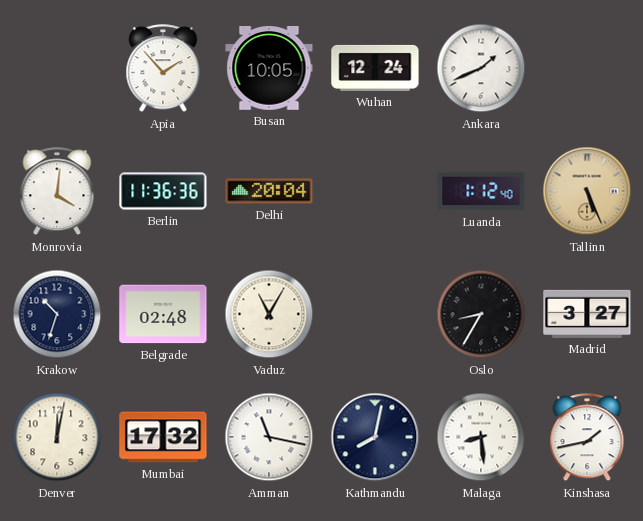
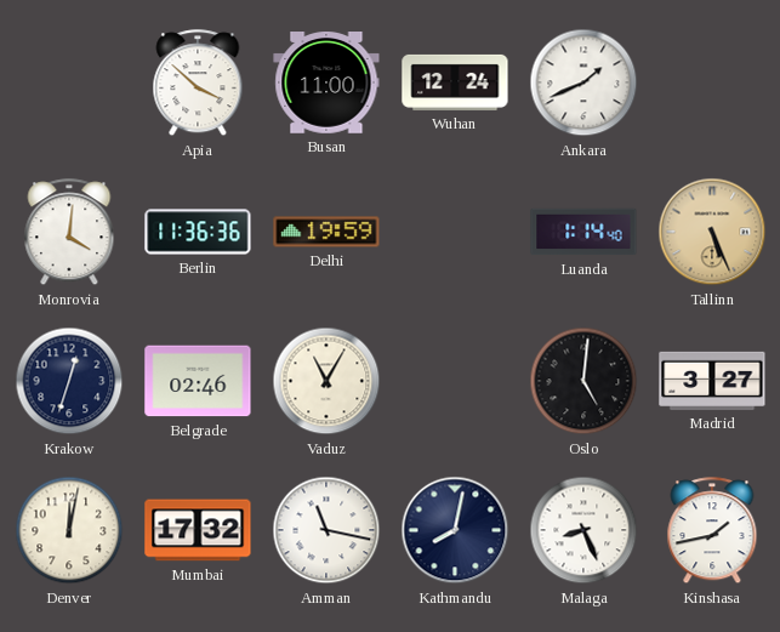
Apia: 1:53 -> 3:52 (198, 84)
Busan: 10:05 -> 11:00 (326, 84)
Delhi: 20:04 -> 19:59 (326, 232)
Luanda: 1:12 -> 1:14 (583, 232)
Krakow: 10:33 -> 12:33 (69, 381)
Belgrade: 02:48 -> 02:46 (198, 381)
Oslo: 8:35 -> 5:01 (583, 381)
Malaga: 8:29 -> 8:26 (583, 530)
